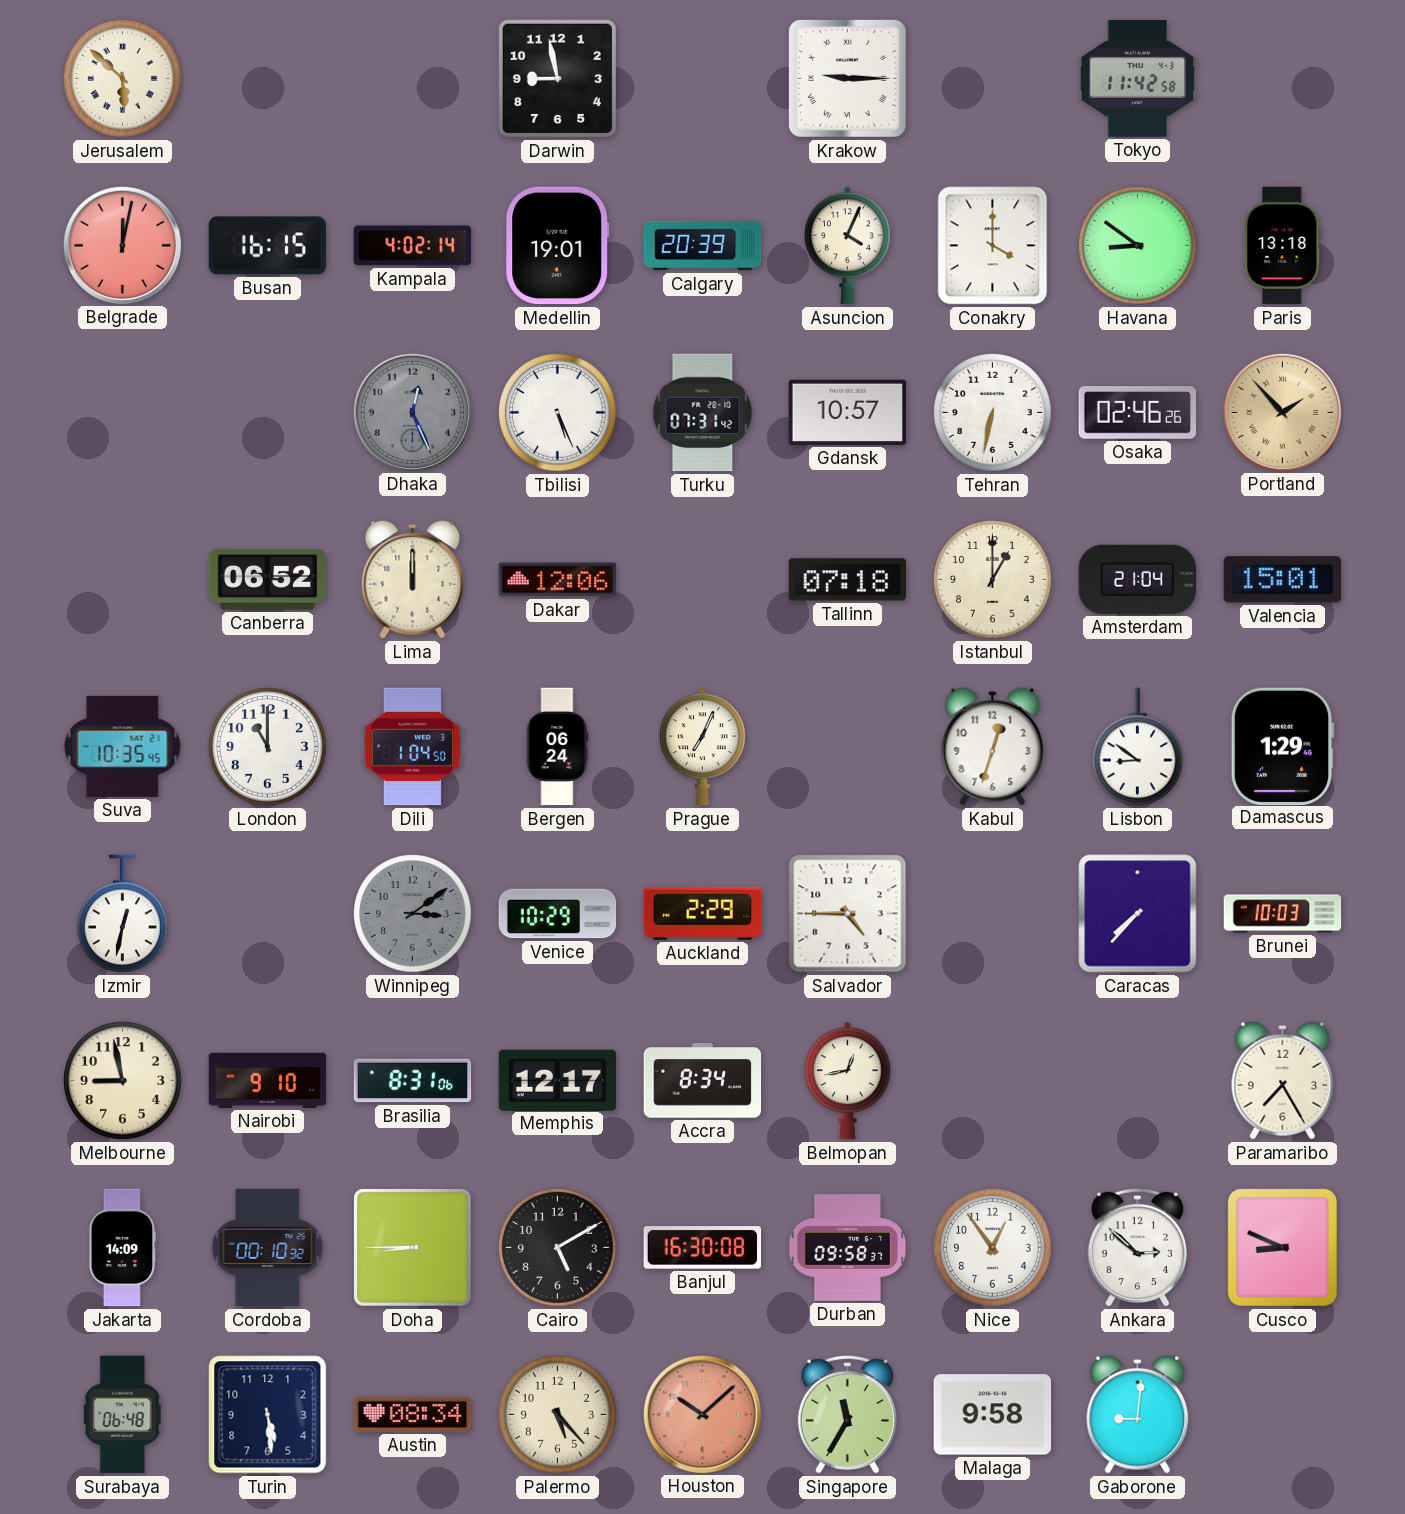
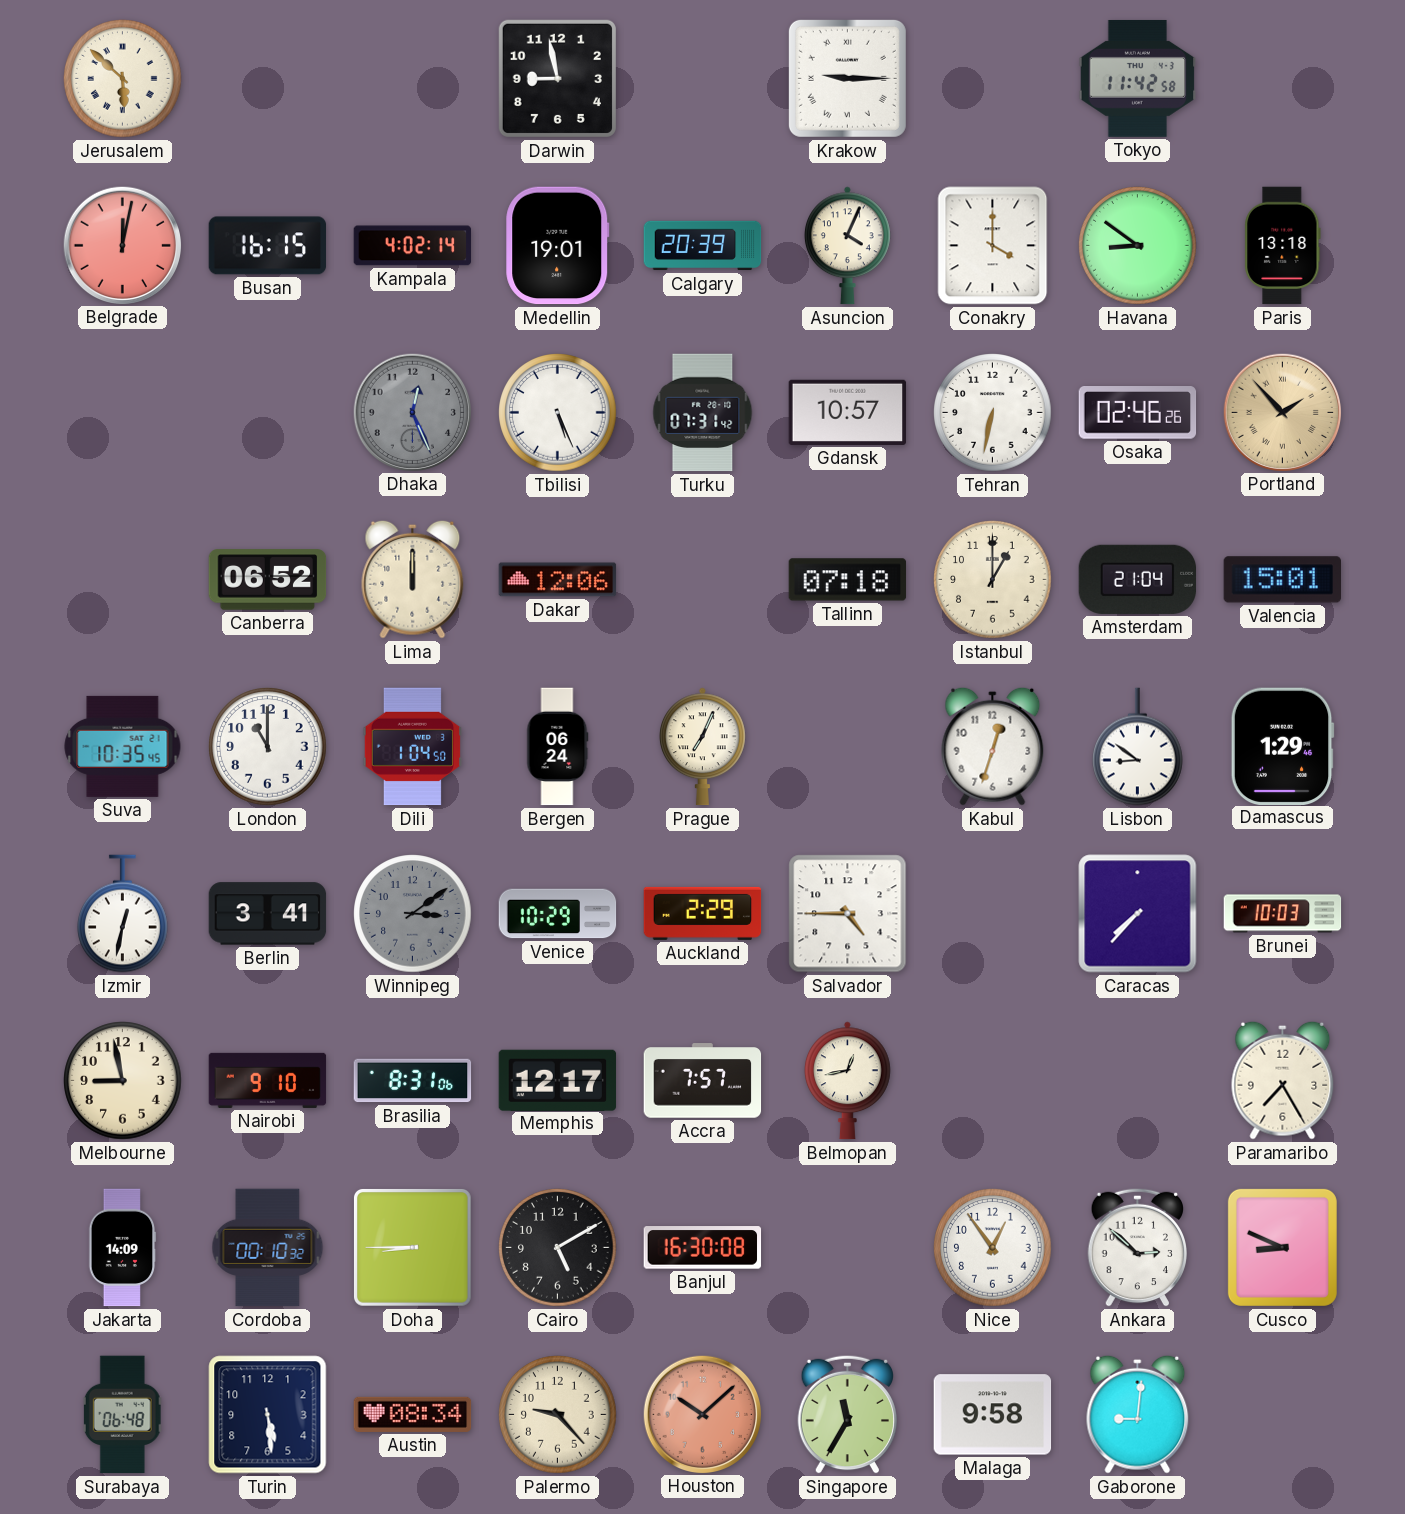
Berlin: none -> 3:41 (268, 914)
Accra: 8:34 -> 7:57 (703, 1081)
Durban: 09:58 -> none (848, 1248)
Palermo: 5:23 -> 9:23 (558, 1415)
